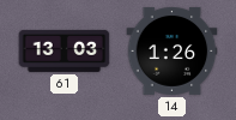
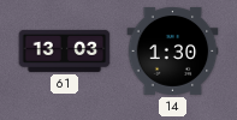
14: 1:26 -> 1:30 (173, 50)
